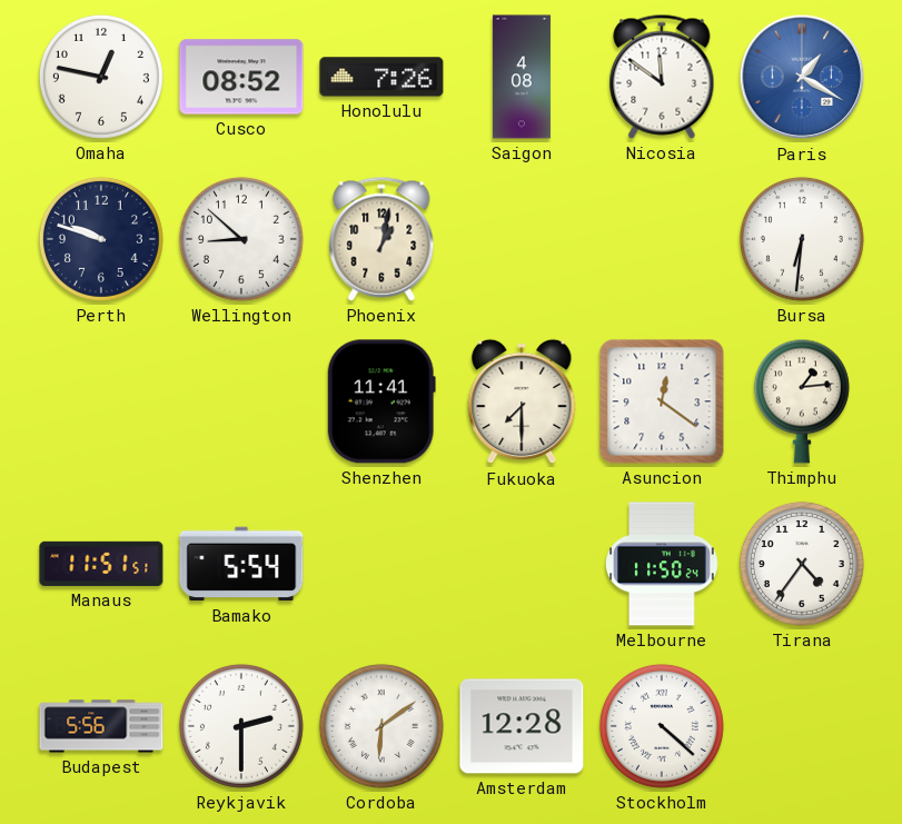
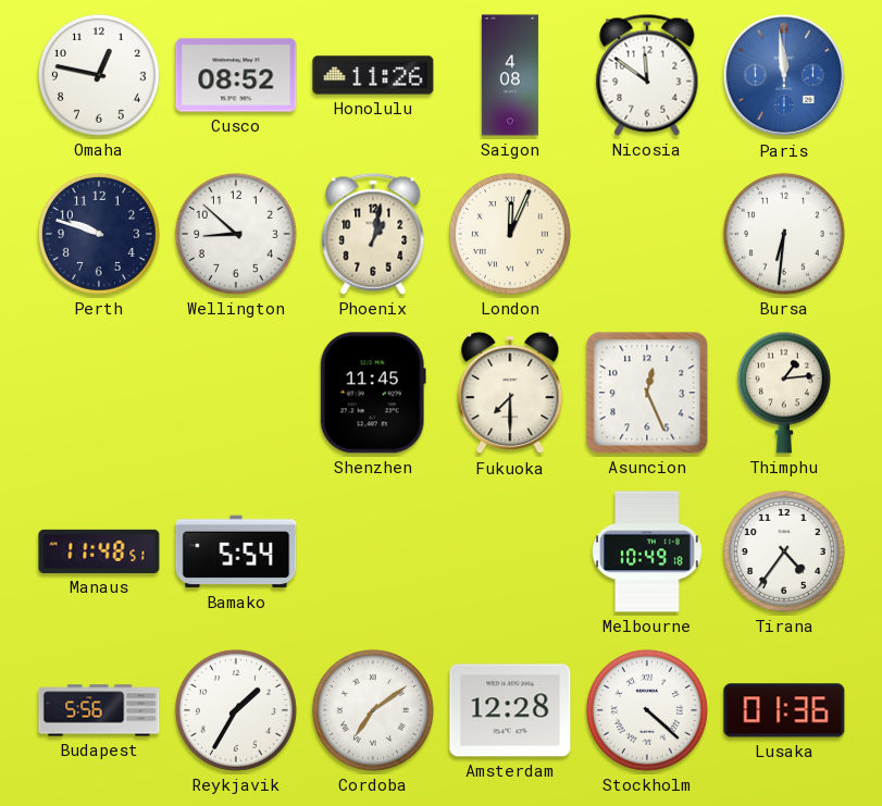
Honolulu: 7:26 -> 11:26 (373, 75)
Paris: 1:20 -> 11:59 (784, 75)
London: none -> 12:04 (510, 234)
Shenzhen: 11:41 -> 11:45 (373, 393)
Asuncion: 12:21 -> 12:26 (647, 393)
Manaus: 11:51 -> 11:48 (99, 551)
Melbourne: 11:50 -> 10:49 (647, 551)
Reykjavik: 2:30 -> 1:35 (236, 710)
Cordoba: 6:09 -> 7:09 (373, 710)
Lusaka: none -> 01:36 (784, 710)
